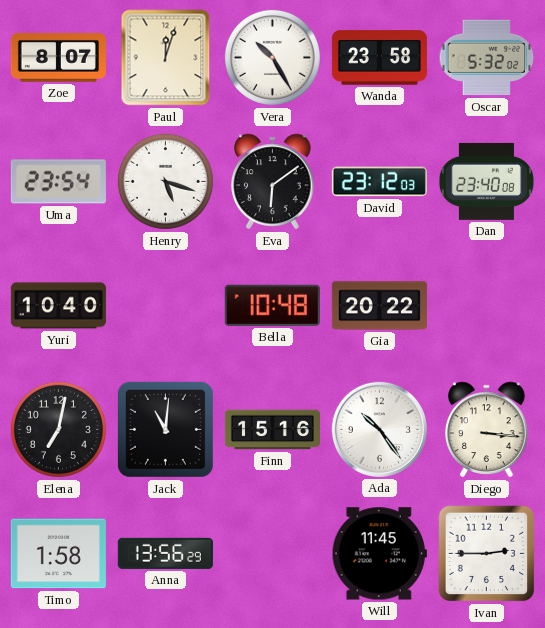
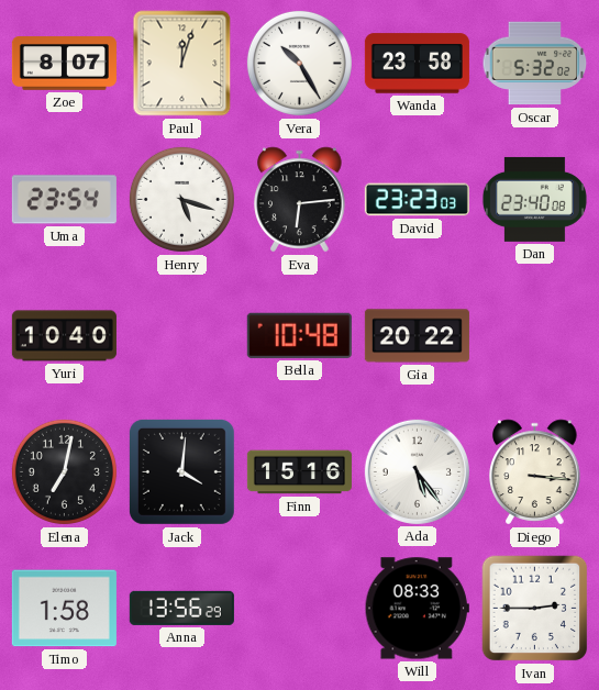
Eva: 6:09 -> 6:14 (300, 200)
David: 23:12 -> 23:23 (417, 200)
Jack: 11:01 -> 4:01 (181, 471)
Ada: 10:24 -> 5:24 (417, 471)
Will: 11:45 -> 08:33 (417, 609)
